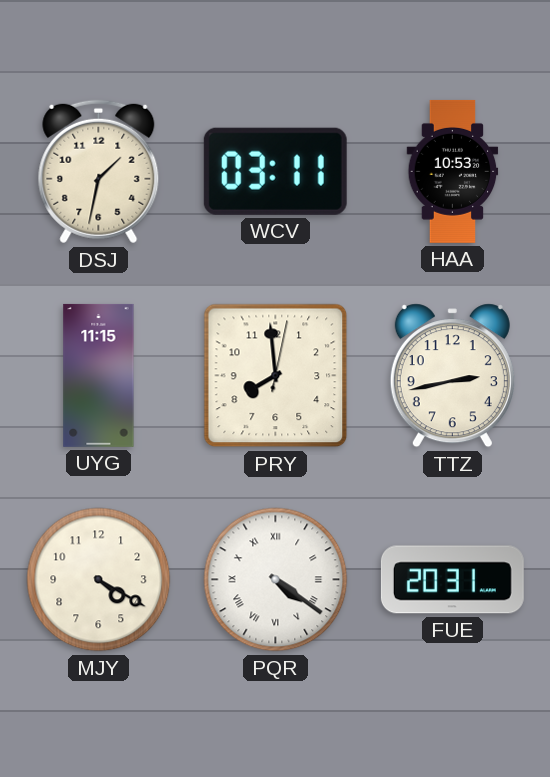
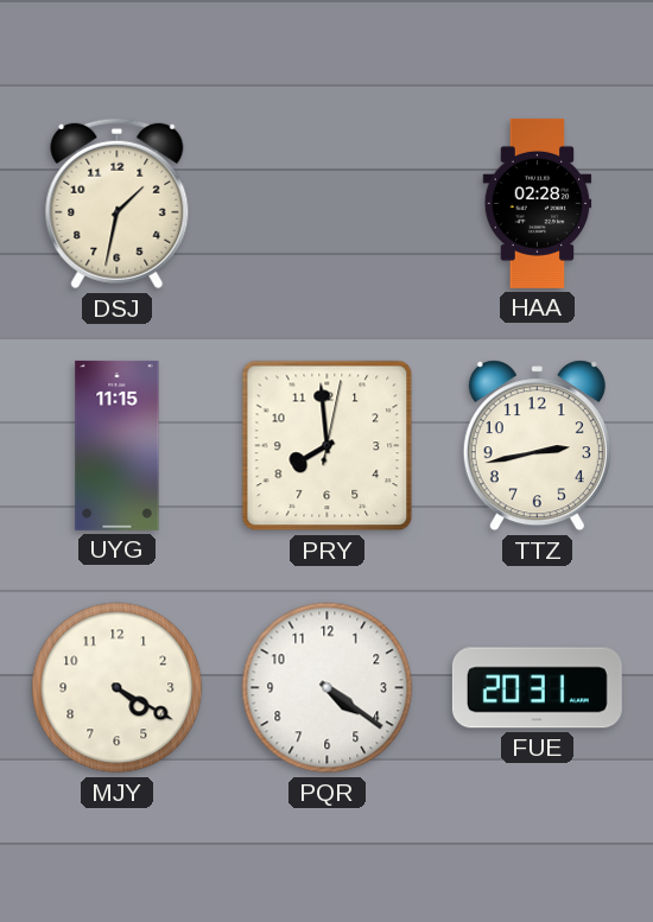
WCV: 03:11 -> none (275, 171)
HAA: 10:53 -> 02:28 (538, 203)
PQR numerals: Roman -> Arabic (328, 688)
